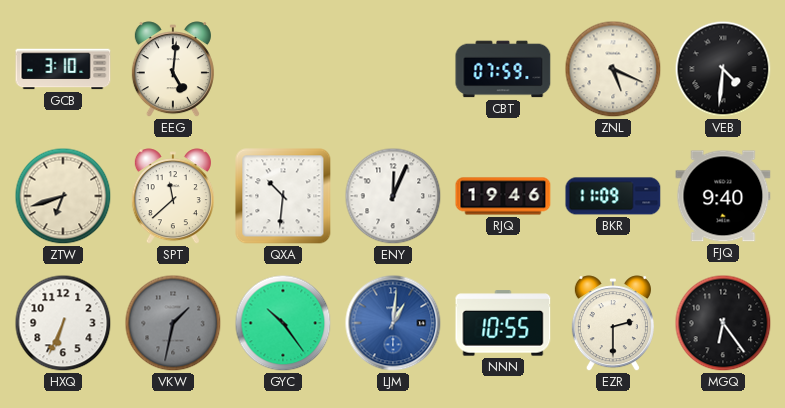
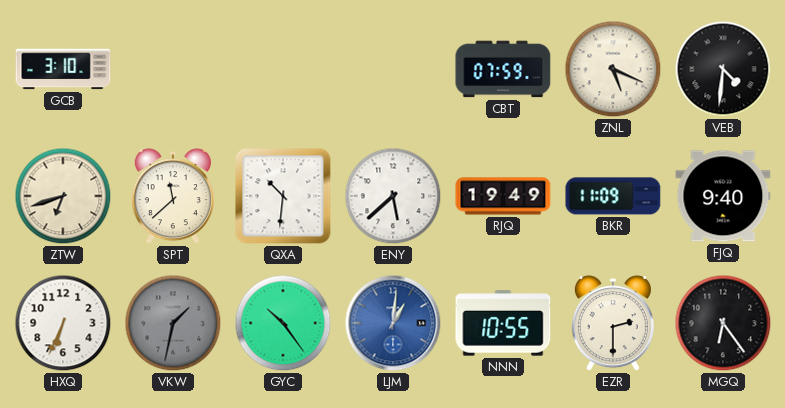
EEG: 5:01 -> none (173, 70)
ENY: 12:04 -> 5:38 (393, 196)
RJQ: 19:46 -> 19:49 (503, 196)
